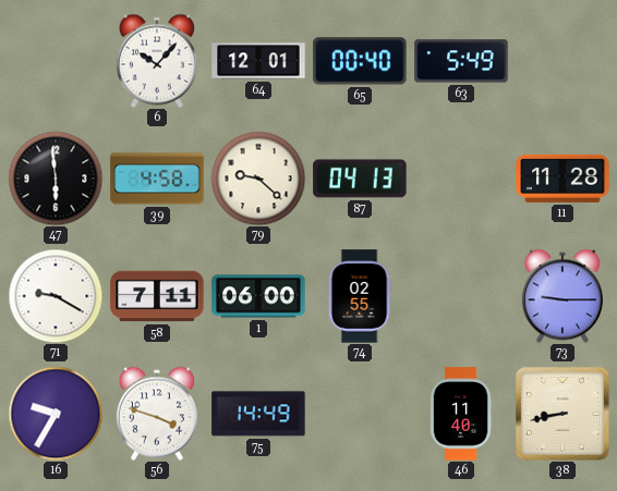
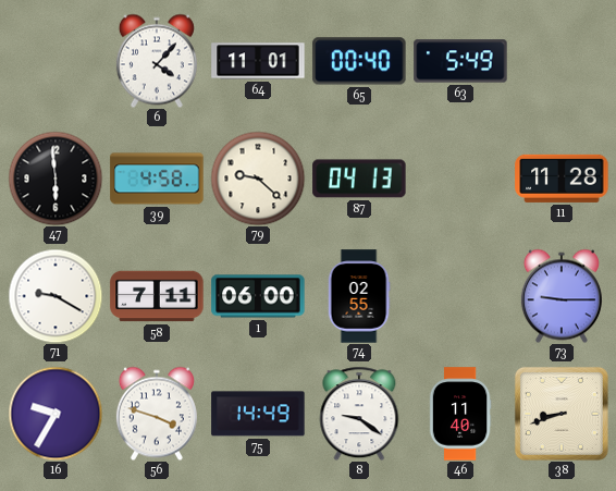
6: 10:07 -> 4:07 (157, 61)
64: 12:01 -> 11:01 (258, 61)
8: none -> 9:21 (359, 414)
38: 8:43 -> 8:42 (562, 414)
